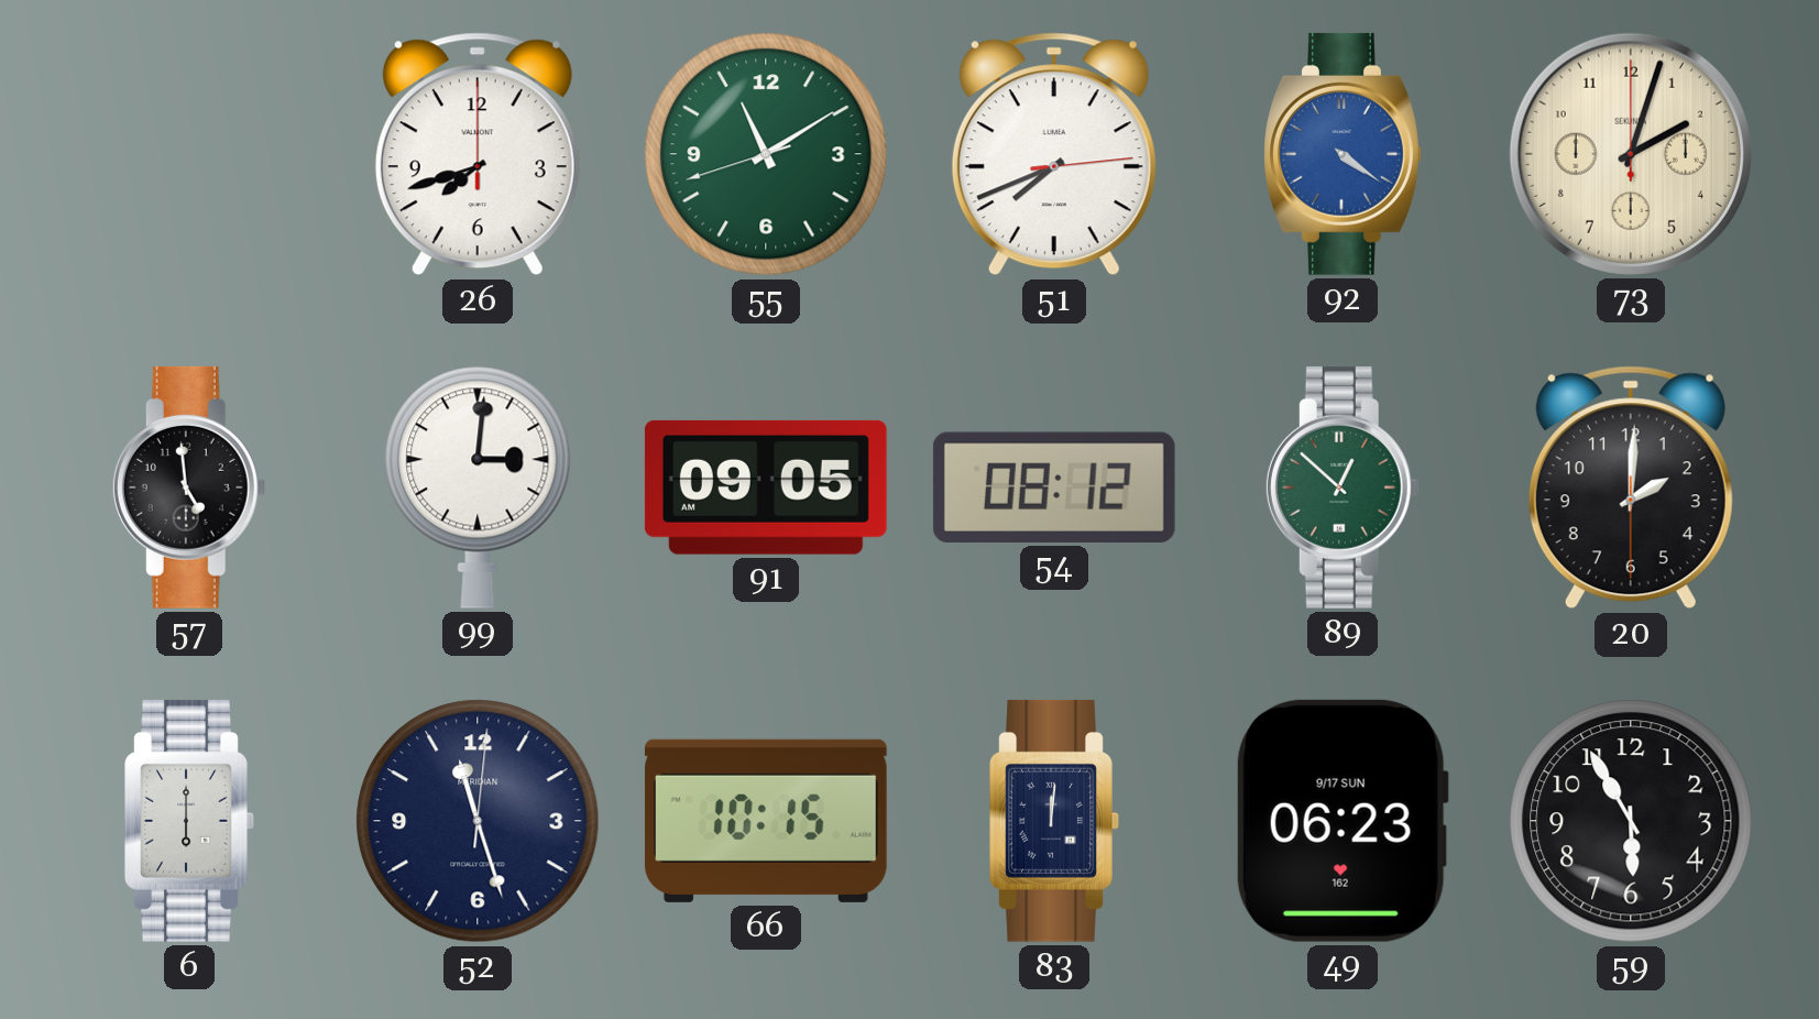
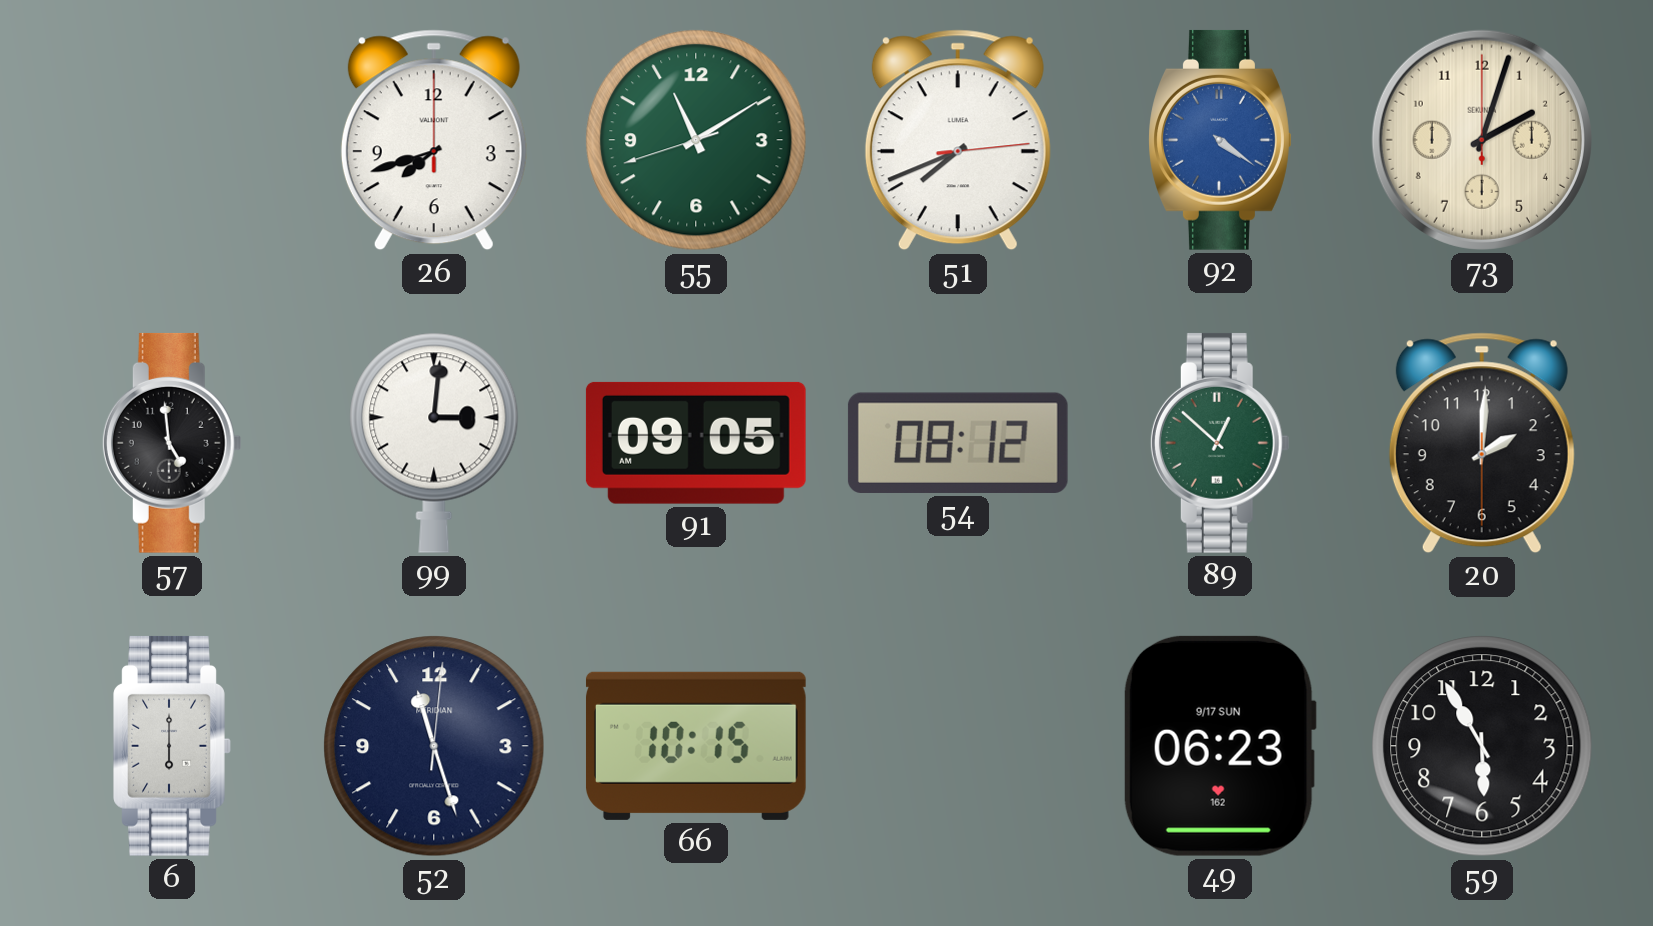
83: 12:01 -> none (1054, 821)
